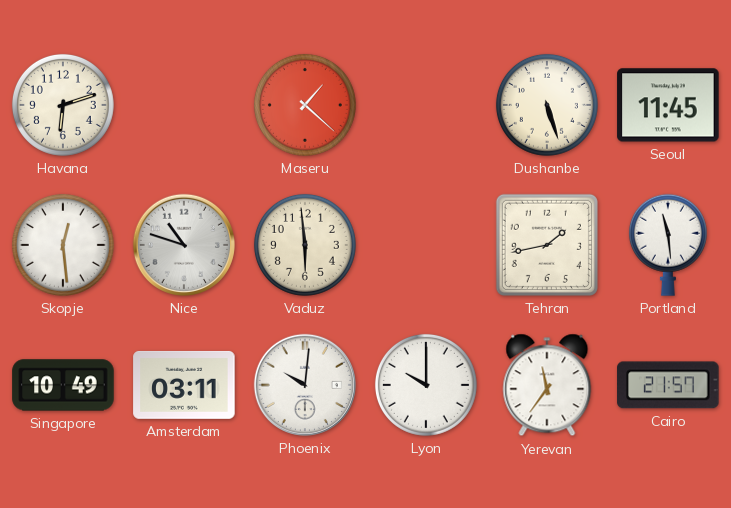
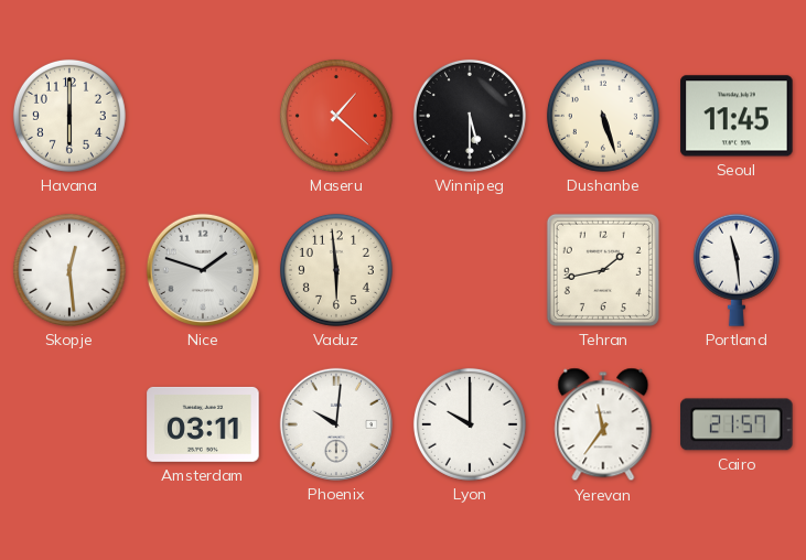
Havana: 6:12 -> 6:00 (69, 116)
Winnipeg: none -> 5:30 (470, 116)
Nice: 10:48 -> 1:48 (202, 270)
Singapore: 10:49 -> none (63, 385)
